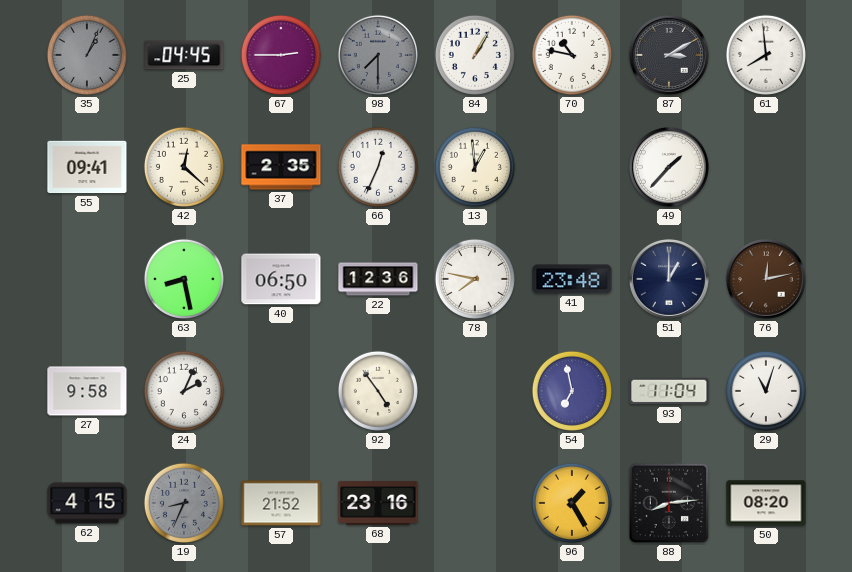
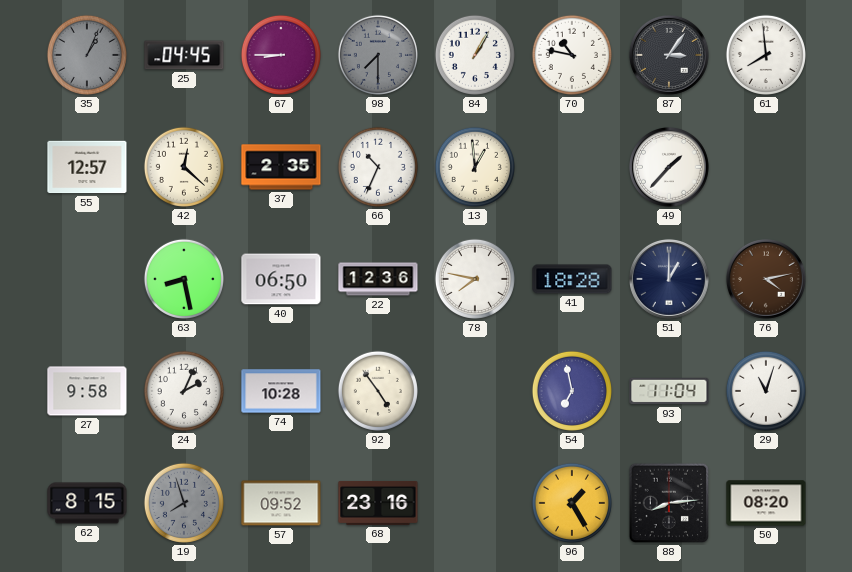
67: 2:45 -> 8:45 (281, 55)
87: 3:10 -> 3:06 (669, 55)
55: 09:41 -> 12:57 (87, 167)
66: 12:34 -> 10:34 (378, 167)
41: 23:48 -> 18:28 (572, 279)
76: 12:13 -> 4:13 (766, 279)
74: none -> 10:28 (281, 391)
62: 4:15 -> 8:15 (87, 503)
19: 8:34 -> 7:57 (184, 503)
57: 21:52 -> 09:52 (281, 503)
